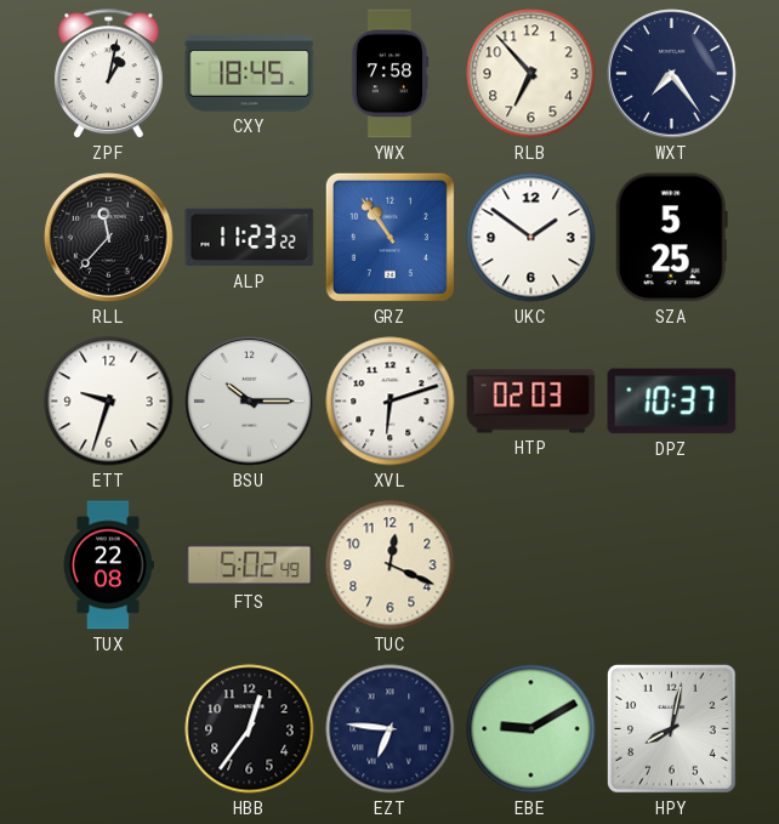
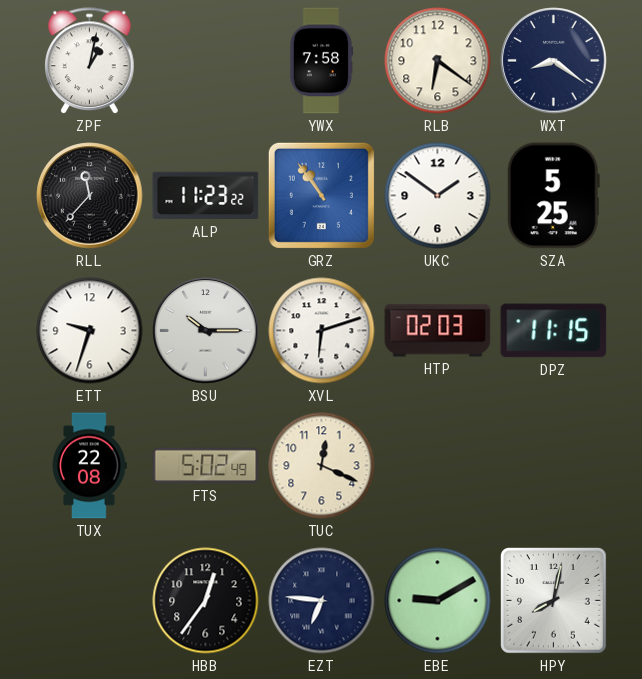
CXY: 18:45 -> none (250, 74)
RLB: 6:53 -> 6:21 (438, 61)
WXT: 7:24 -> 8:21 (554, 61)
DPZ: 10:37 -> 11:15 (554, 331)
